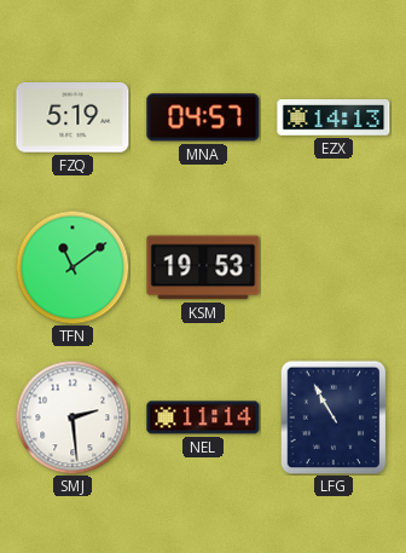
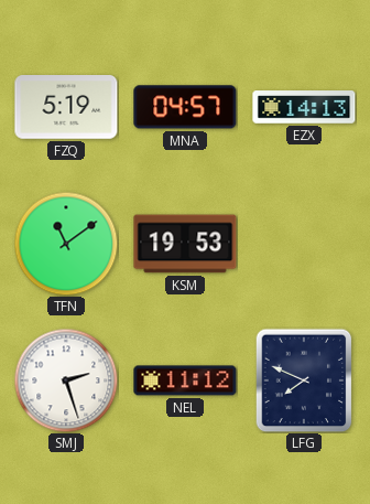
SMJ: 2:29 -> 2:27 (66, 380)
NEL: 11:14 -> 11:12 (185, 380)
LFG: 10:55 -> 7:49 (304, 380)
